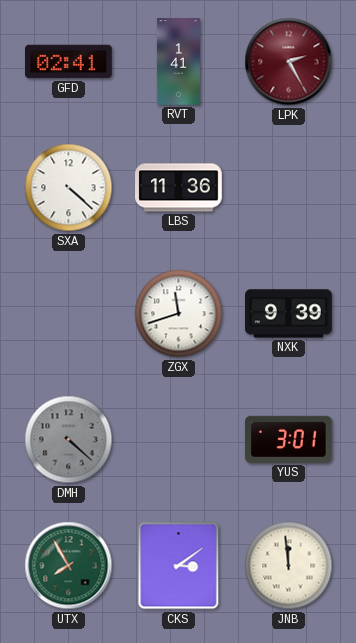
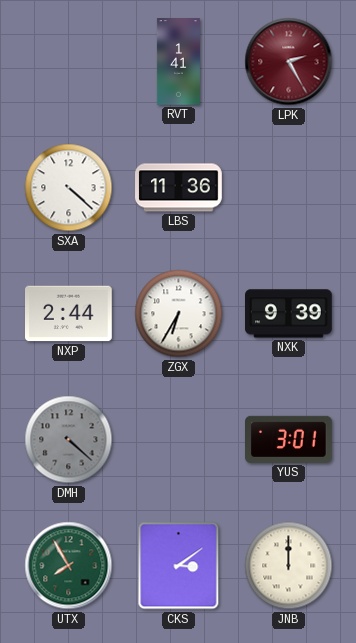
GFD: 02:41 -> none (69, 62)
NXP: none -> 2:44 (69, 314)
ZGX: 11:42 -> 6:35 (179, 314)
JNB: 11:59 -> 12:00 (289, 566)
